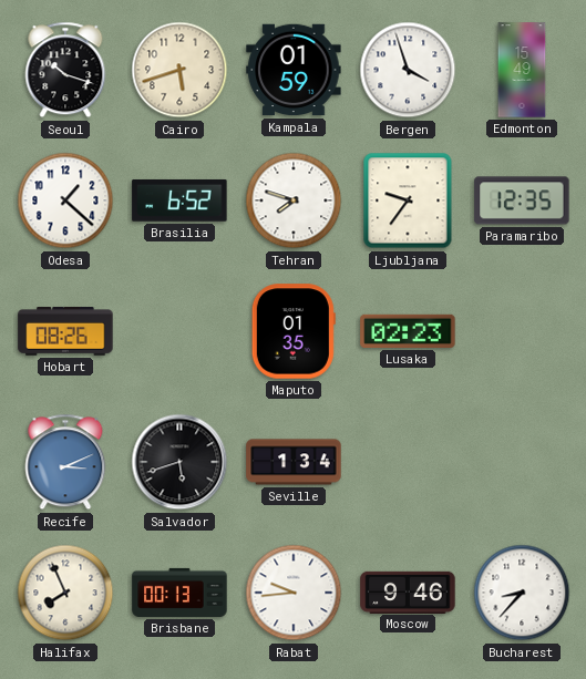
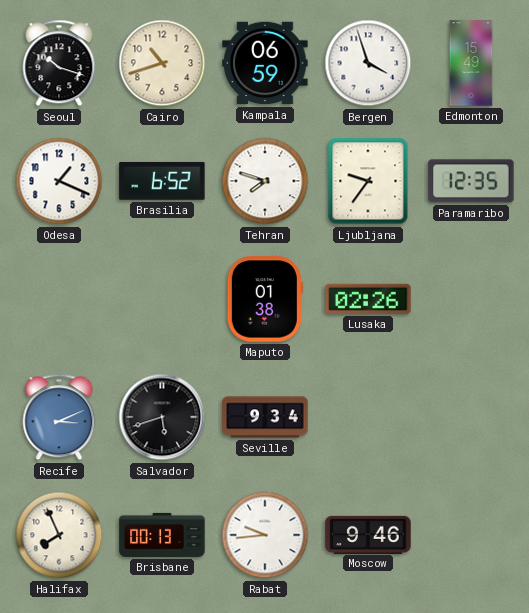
Cairo: 5:42 -> 10:42 (162, 63)
Kampala: 01:59 -> 06:59 (265, 63)
Odesa: 1:22 -> 1:19 (59, 181)
Hobart: 08:26 -> none (65, 332)
Maputo: 01:35 -> 01:38 (265, 299)
Lusaka: 02:23 -> 02:26 (368, 299)
Seville: 1:34 -> 9:34 (265, 417)
Bucharest: 8:37 -> none (522, 593)
